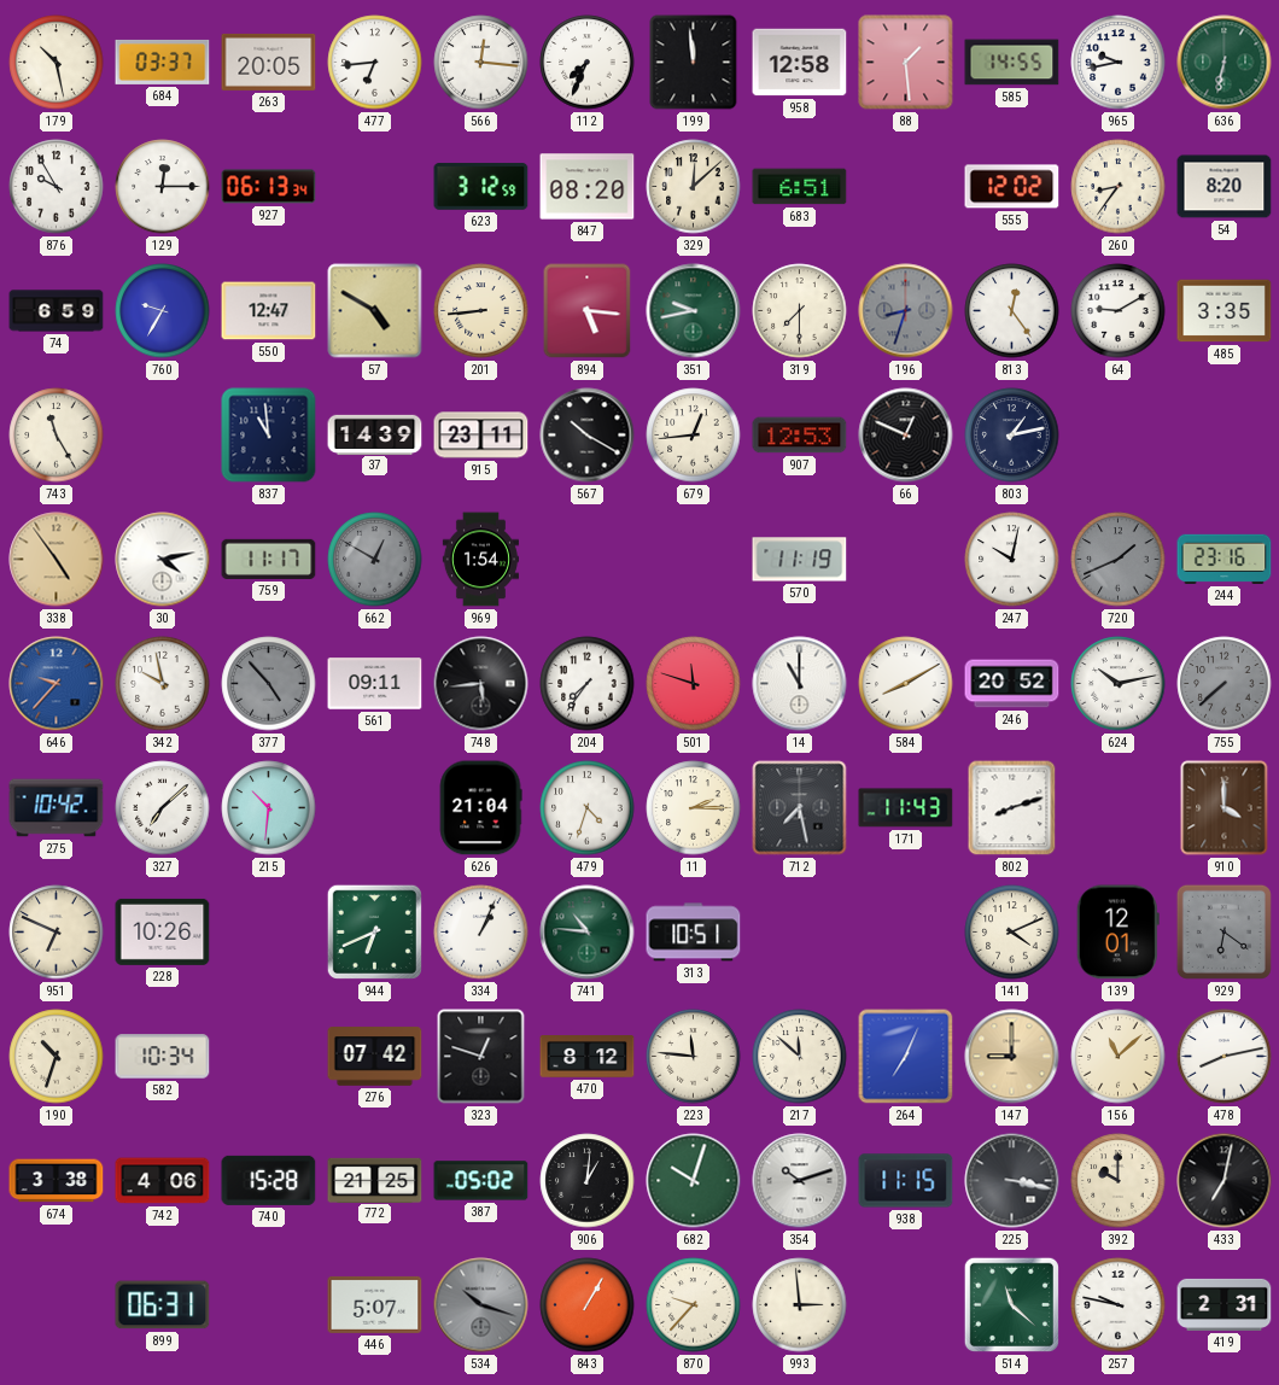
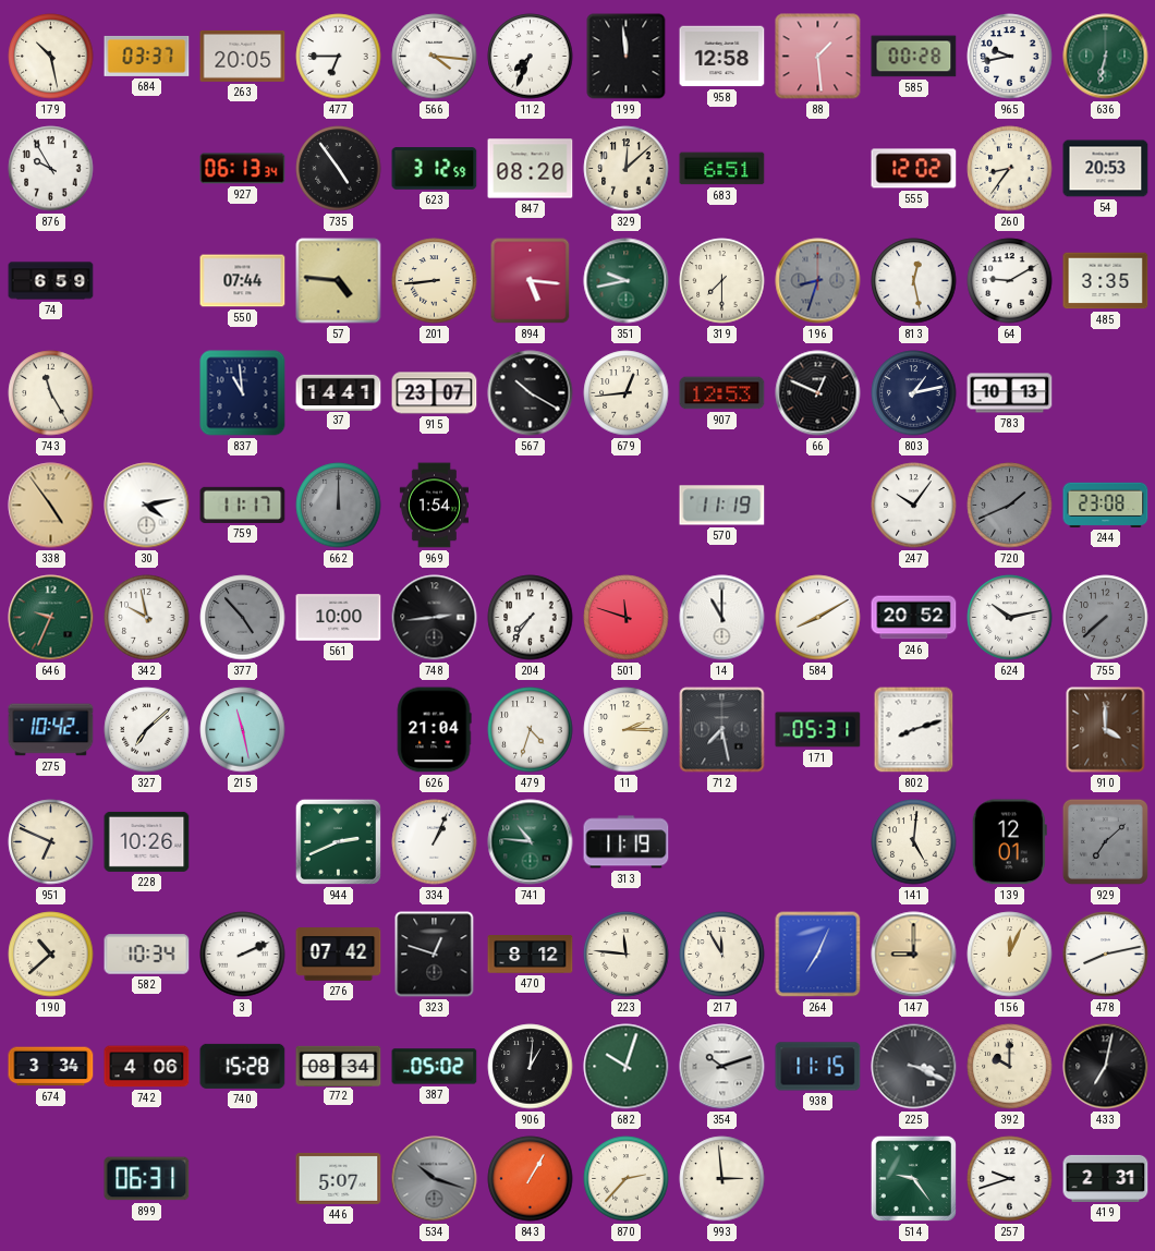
477: 6:44 -> 6:45 (339, 57)
566: 12:16 -> 4:16 (435, 57)
585: 14:55 -> 00:28 (914, 57)
129: 12:15 -> none (163, 187)
735: none -> 4:54 (339, 169)
54: 8:20 -> 20:53 (1106, 169)
760: 9:35 -> none (163, 311)
550: 12:47 -> 07:44 (243, 281)
57: 4:50 -> 4:46 (339, 281)
813: 12:24 -> 12:28 (914, 281)
37: 14:39 -> 14:41 (339, 392)
915: 23:11 -> 23:07 (435, 393)
783: none -> 10:13 (1010, 393)
662: 12:50 -> 12:00 (339, 506)
247: 10:02 -> 10:06 (914, 506)
244: 23:16 -> 23:08 (1106, 505)
646: 9:37 -> 9:34 (51, 618)
646 dial: blue -> green (51, 618)
561: 09:11 -> 10:00 (339, 618)
748: 5:44 -> 2:44 (435, 618)
215: 10:31 -> 11:28 (243, 730)
171: 11:43 -> 05:31 (818, 730)
944: 6:41 -> 2:41 (338, 841)
313: 10:51 -> 11:19 (627, 842)
141: 4:11 -> 5:01 (914, 842)
929: 6:21 -> 7:08 (1105, 841)
190: 10:33 -> 10:38 (51, 955)
3: none -> 2:11 (243, 955)
217: 11:52 -> 11:55 (722, 955)
156: 11:08 -> 12:04 (1010, 955)
674: 3:38 -> 3:34 (51, 1067)
772: 21:25 -> 08:34 (339, 1066)
225: 3:17 -> 3:19 (914, 1067)
870: 9:37 -> 2:37 (627, 1179)
514: 11:22 -> 9:24 (913, 1178)
257: 9:47 -> 9:42 (1010, 1179)
